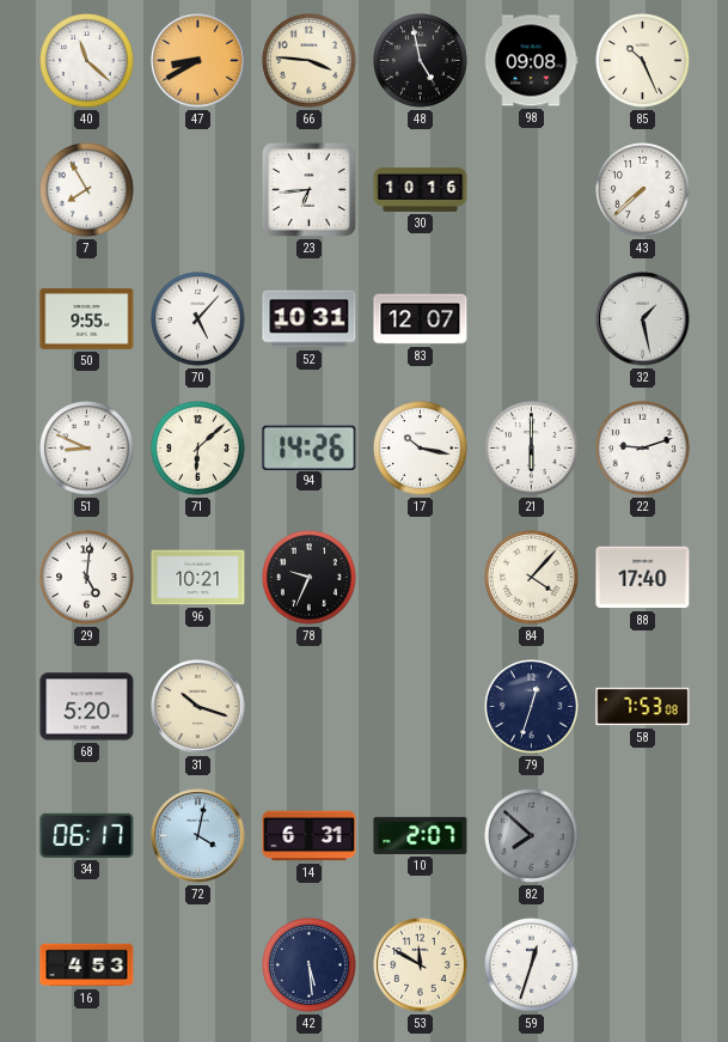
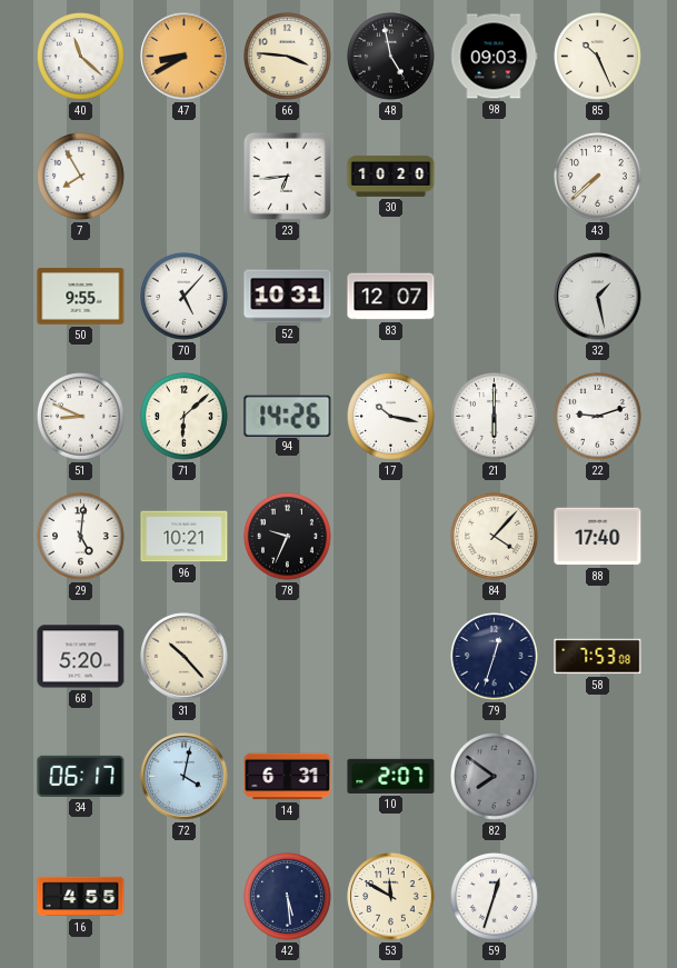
98: 09:08 -> 09:03 (494, 57)
30: 10:16 -> 10:20 (391, 176)
31: 10:18 -> 10:23 (185, 657)
82: 7:52 -> 7:51 (495, 777)
16: 4:53 -> 4:55 (81, 897)
